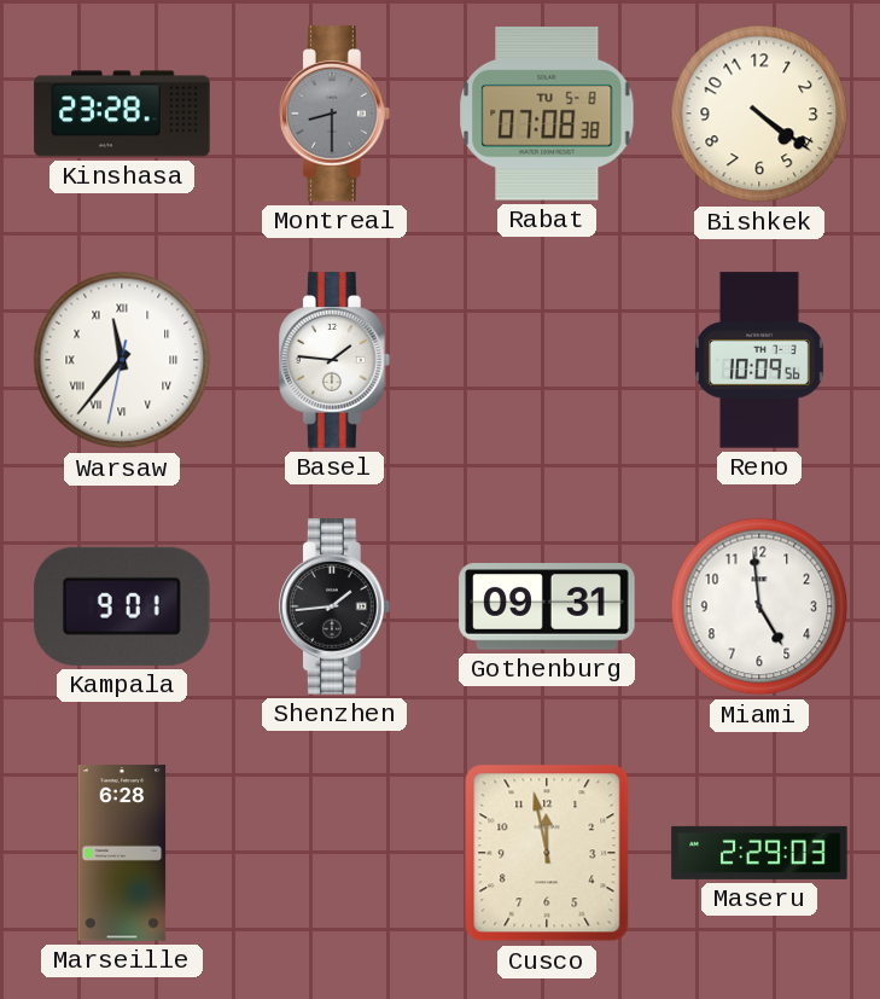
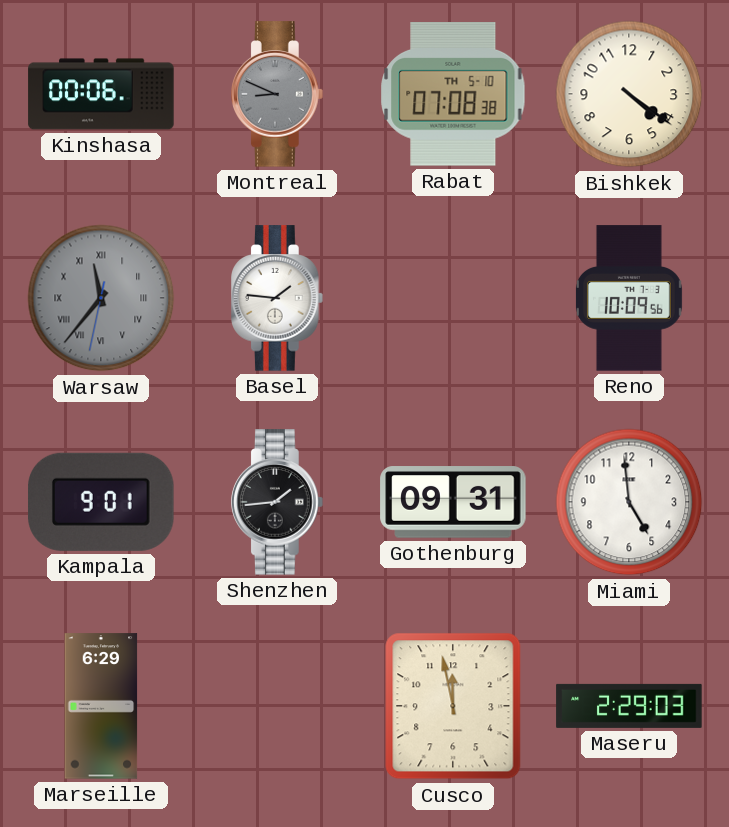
Kinshasa: 23:28 -> 00:06 (101, 94)
Montreal: 8:30 -> 8:49 (278, 94)
Rabat date: TU 5-8 -> TH 5-10 (453, 95)
Warsaw dial: white -> grey (101, 298)
Marseille: 6:28 -> 6:29 (101, 706)
